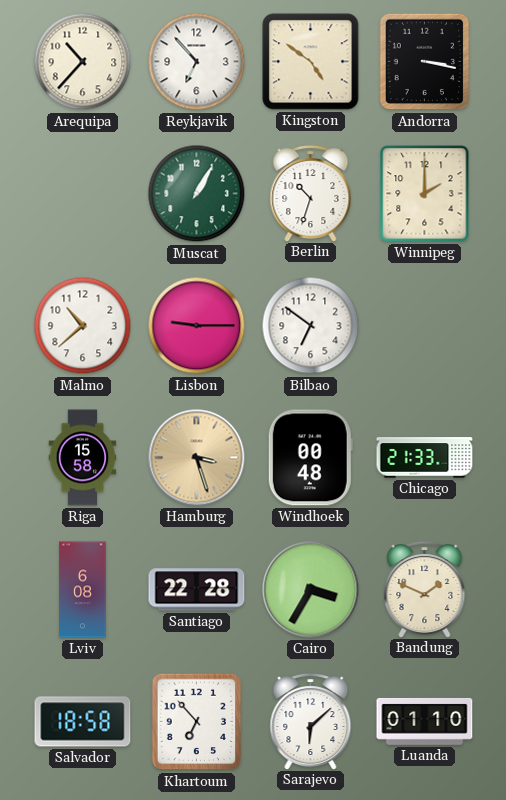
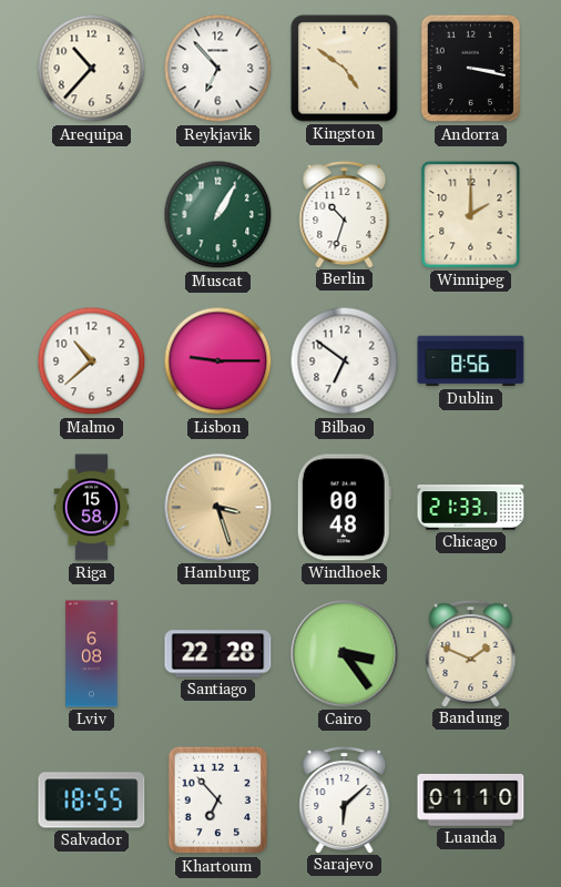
Dublin: none -> 8:56 (471, 361)
Cairo: 3:35 -> 3:24 (345, 654)
Salvador: 18:58 -> 18:55 (92, 801)
